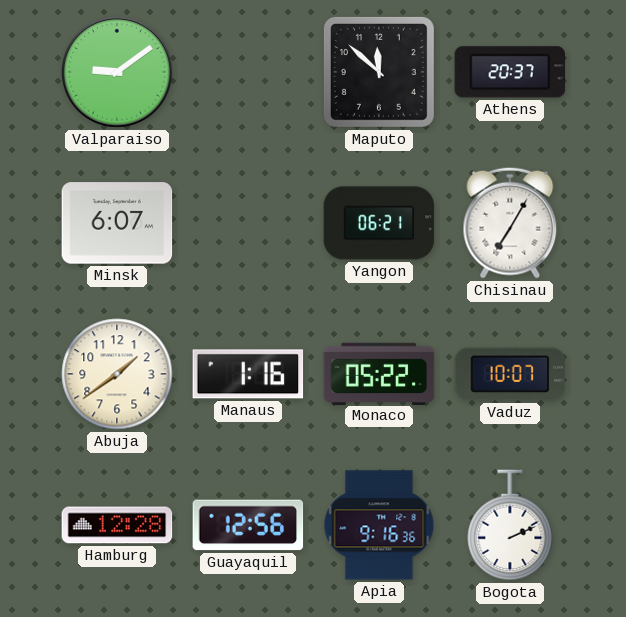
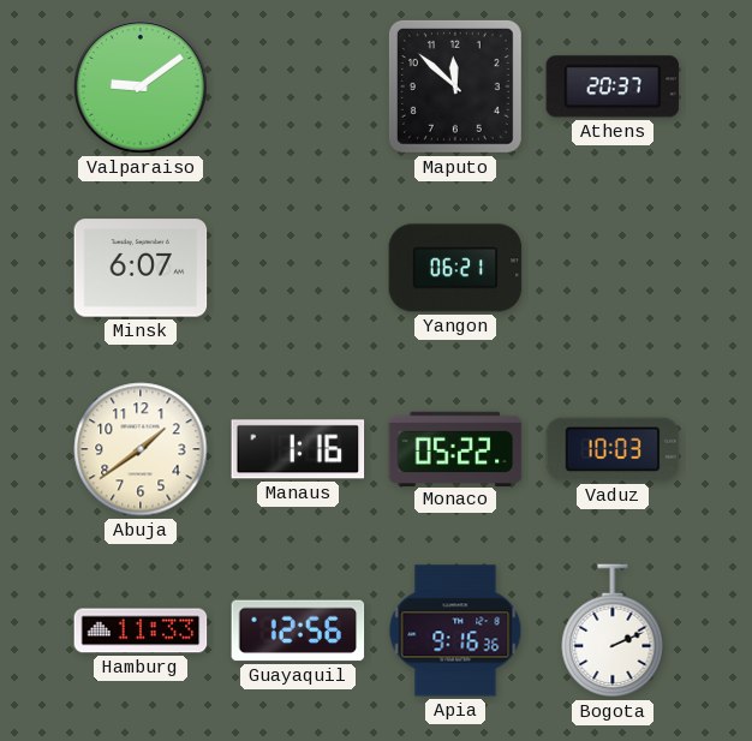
Chisinau: 7:05 -> none (510, 223)
Vaduz: 10:07 -> 10:03 (613, 449)
Hamburg: 12:28 -> 11:33 (141, 631)
